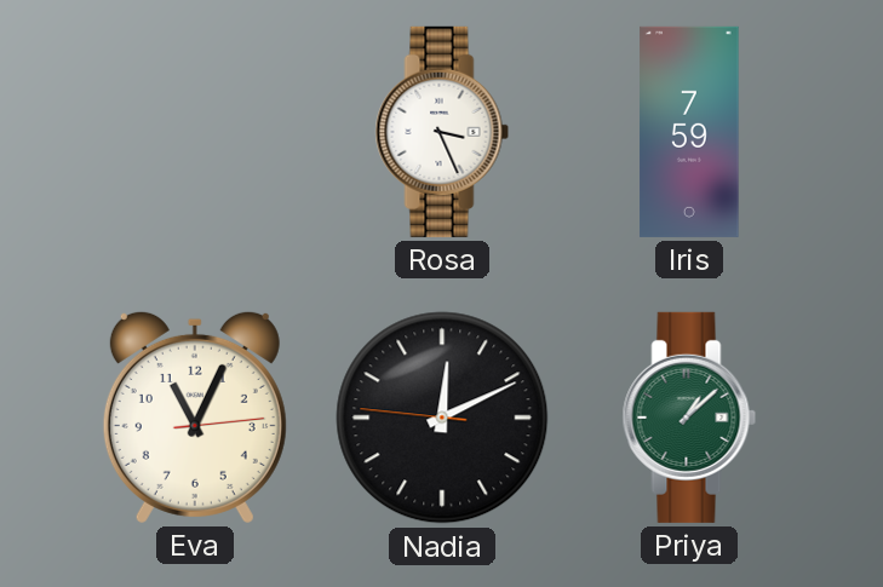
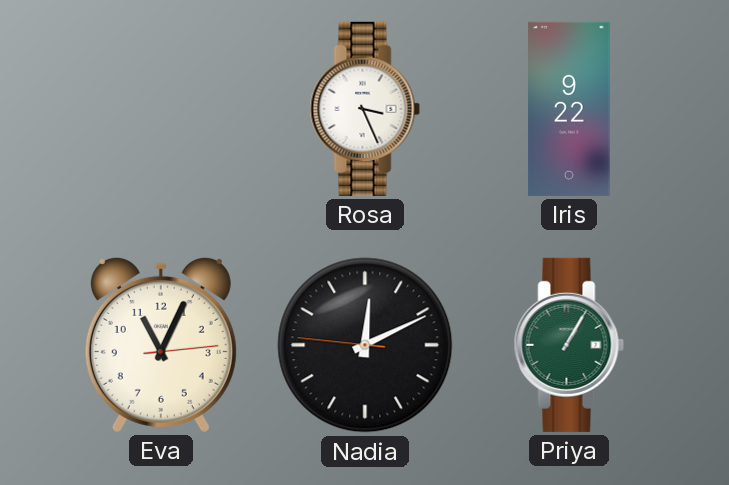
Iris: 7:59 -> 9:22 (569, 109)
Priya: 1:08 -> 1:05 (569, 345)
